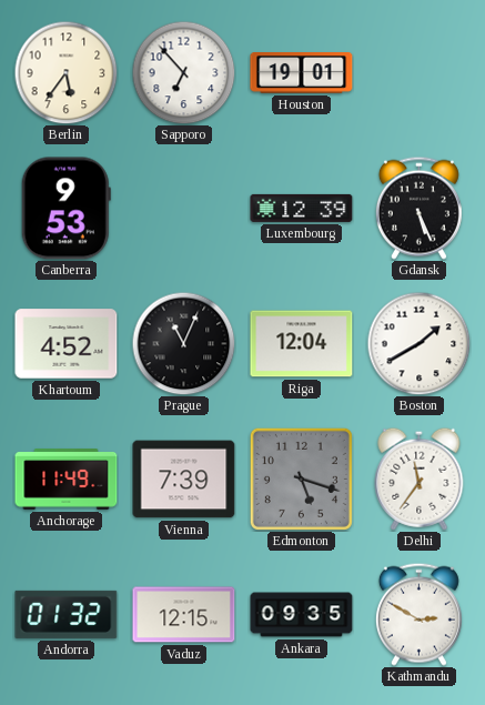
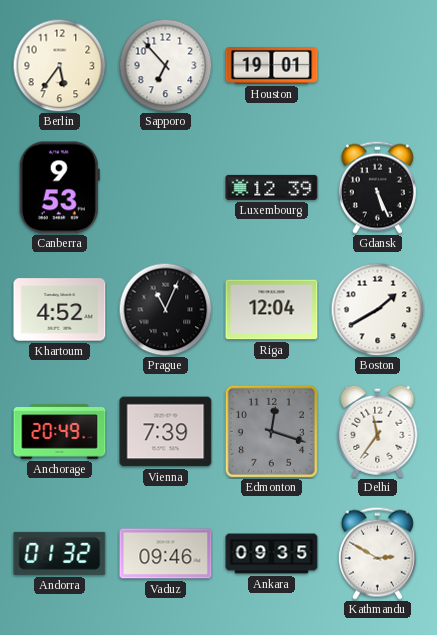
Anchorage: 11:49 -> 20:49 (60, 432)
Edmonton: 5:18 -> 12:18 (271, 431)
Vaduz: 12:15 -> 09:46 (166, 554)
